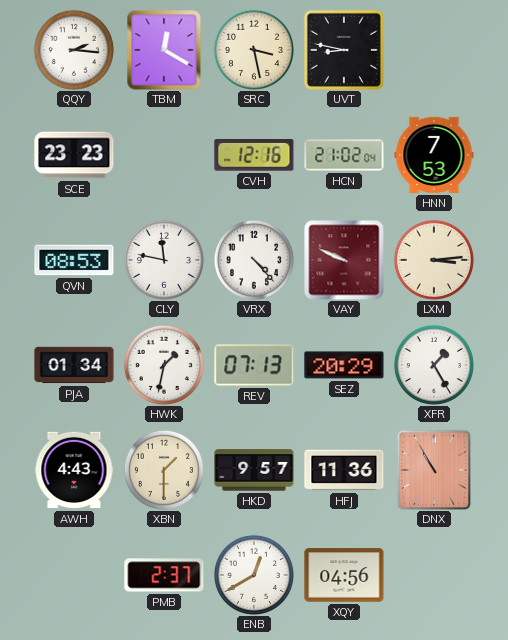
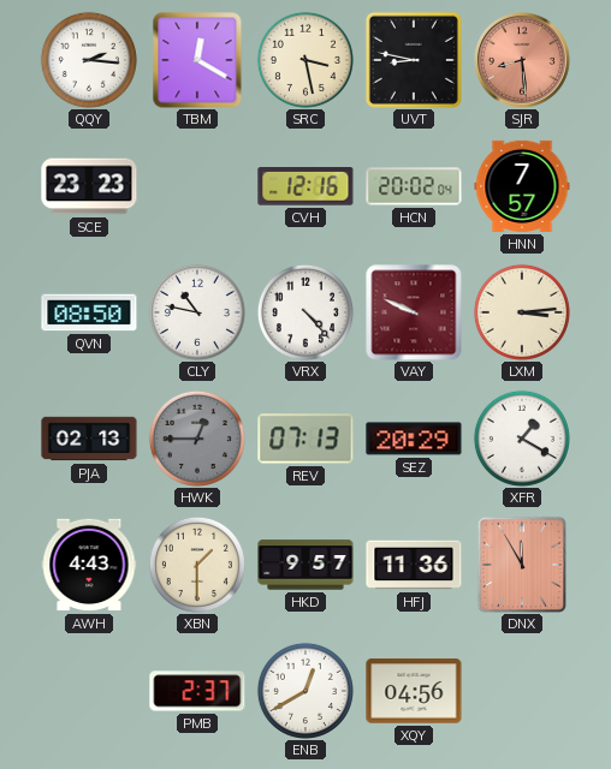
SJR: none -> 8:29 (523, 61)
HCN: 21:02 -> 20:02 (414, 186)
HNN: 7:53 -> 7:57 (522, 186)
QVN: 08:53 -> 08:50 (89, 312)
CLY: 11:47 -> 10:47 (197, 312)
PJA: 01:34 -> 02:13 (89, 439)
HWK: 1:32 -> 12:45 (197, 439)
HWK dial: white -> grey (197, 439)
XFR: 1:25 -> 1:20 (522, 439)
DNX: 10:55 -> 11:55 (521, 564)
